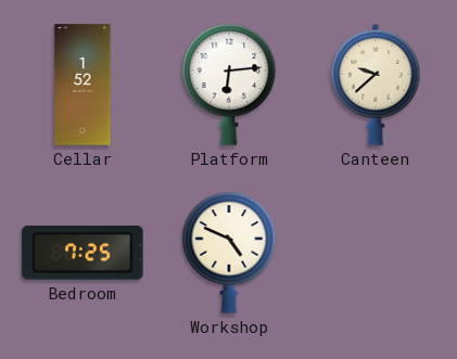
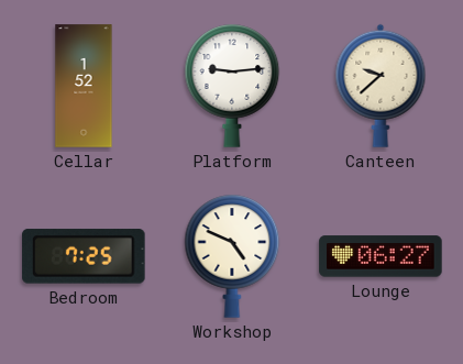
Platform: 6:14 -> 9:14 (232, 86)
Lounge: none -> 06:27 (381, 256)
